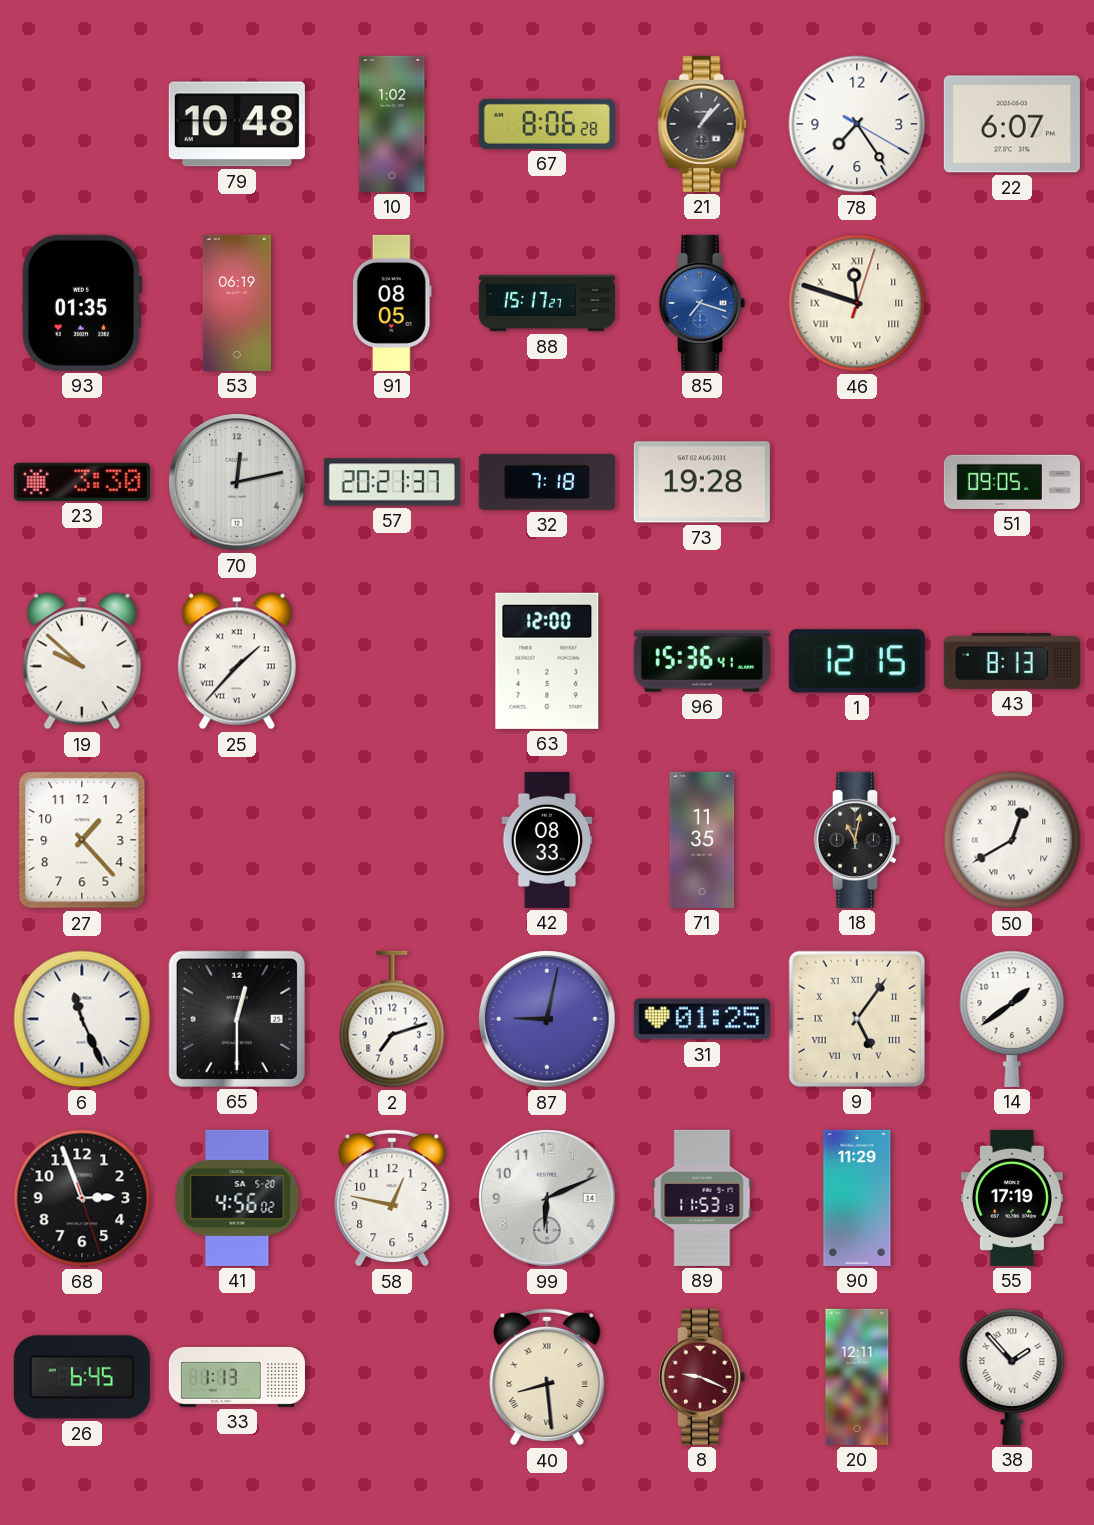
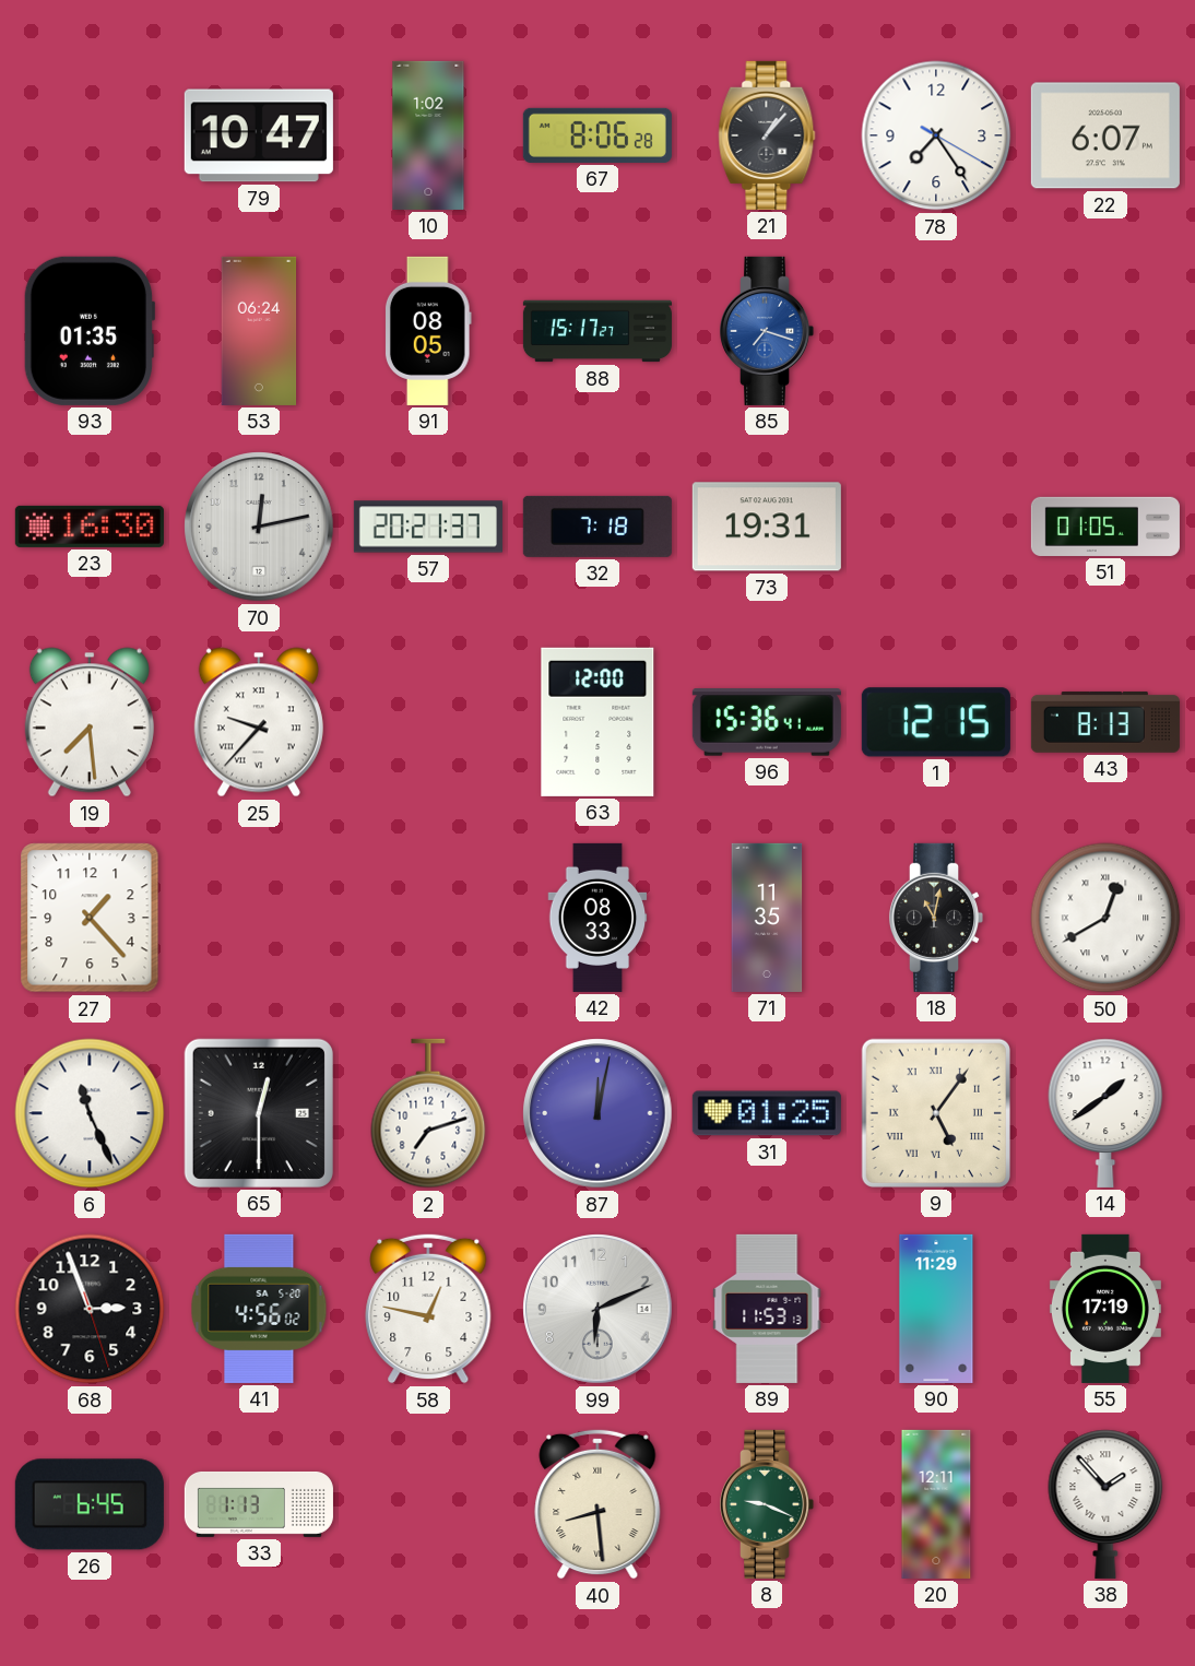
79: 10:48 -> 10:47 (259, 135)
53: 06:19 -> 06:24 (259, 331)
46: 11:48 -> none (857, 303)
23: 3:30 -> 16:30 (90, 527)
73: 19:28 -> 19:31 (767, 527)
51: 09:05 -> 01:05 (1105, 527)
19: 9:52 -> 7:29 (90, 722)
25: 1:37 -> 9:37 (259, 722)
87: 9:02 -> 12:02 (597, 1113)
8 dial: burgundy -> green (767, 1504)
